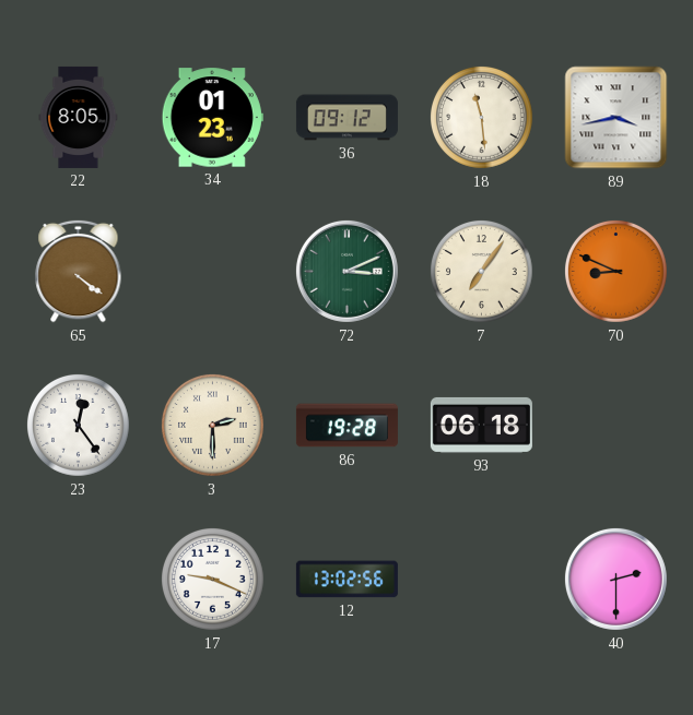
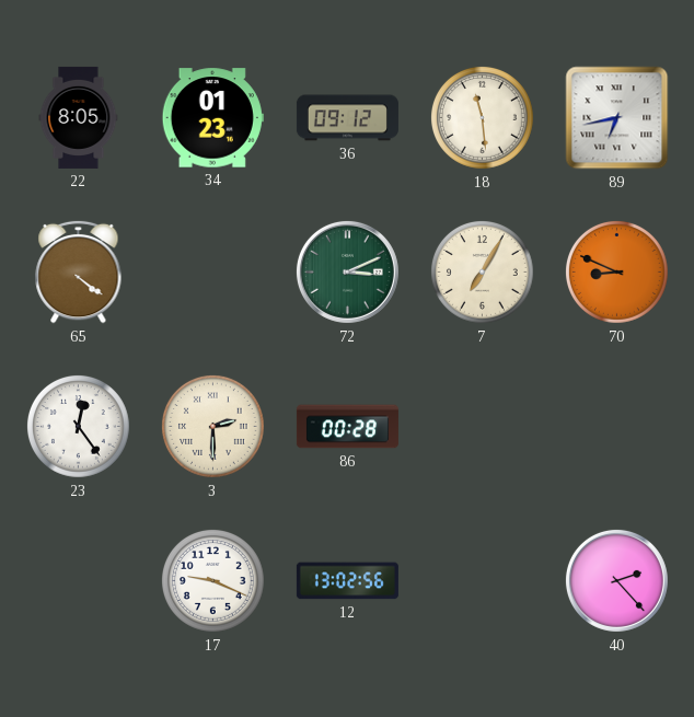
89: 3:43 -> 6:43 (617, 118)
7: 7:06 -> 7:05 (483, 273)
86: 19:28 -> 00:28 (347, 427)
93: 06:18 -> none (481, 425)
40: 2:30 -> 2:23 (616, 580)
